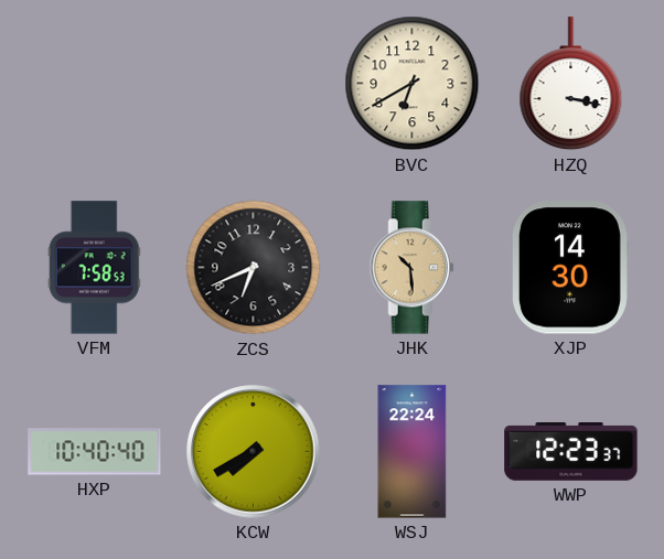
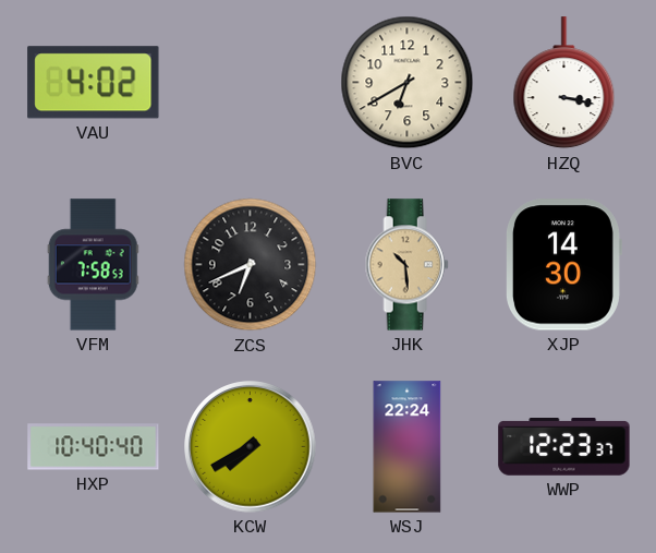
VAU: none -> 4:02 (94, 83)
